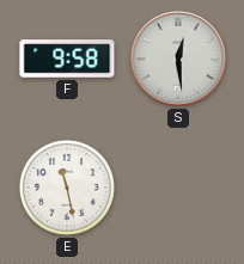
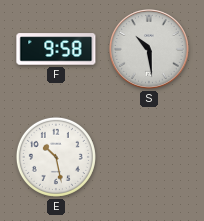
S: 12:29 -> 10:29 (150, 50)
E: 11:28 -> 10:28 (56, 157)
